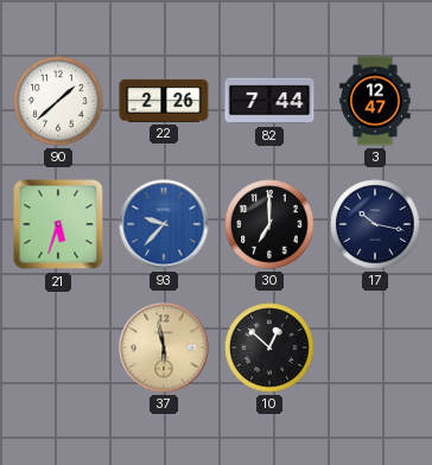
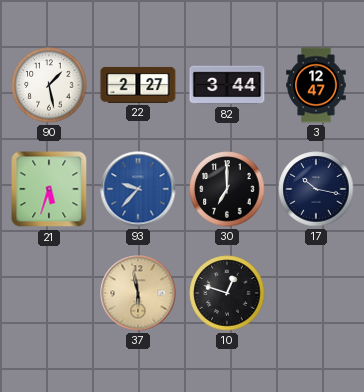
90: 1:38 -> 1:28 (49, 85)
22: 2:26 -> 2:27 (138, 85)
82: 7:44 -> 3:44 (227, 85)
10: 12:52 -> 12:48 (227, 293)
